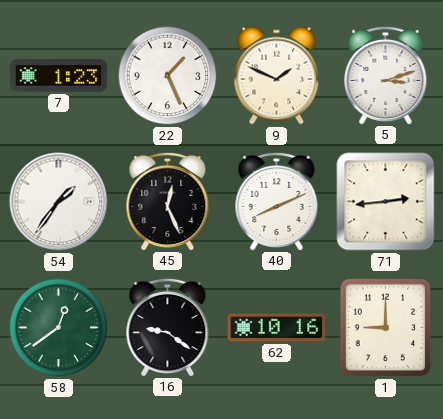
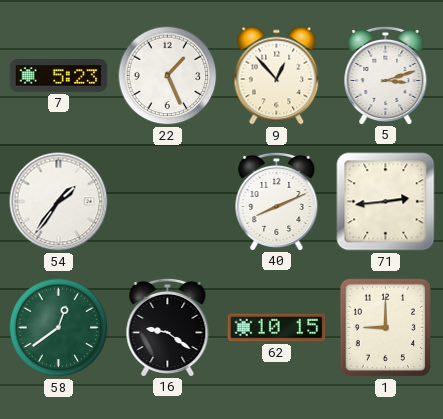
7: 1:23 -> 5:23 (59, 76)
9: 1:49 -> 12:53 (277, 76)
45: 12:26 -> none (168, 201)
62: 10:16 -> 10:15 (277, 328)
